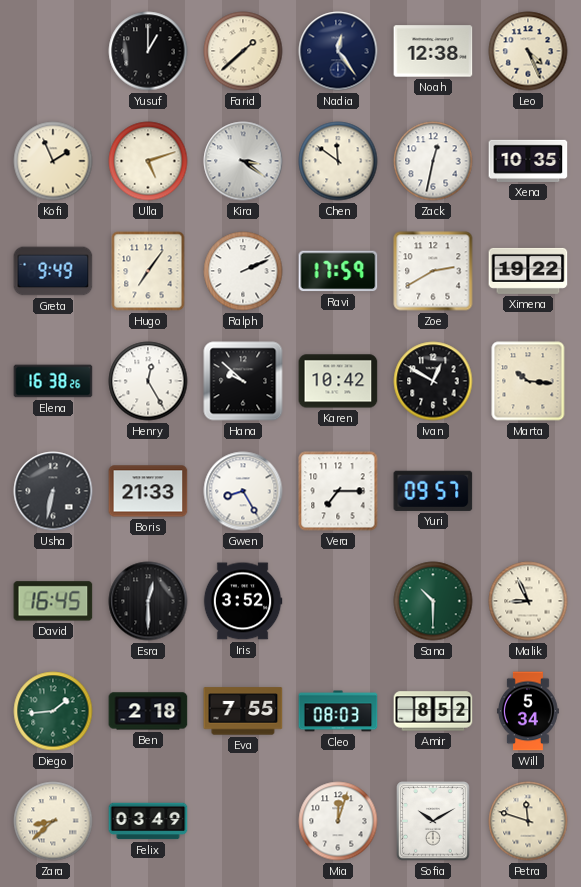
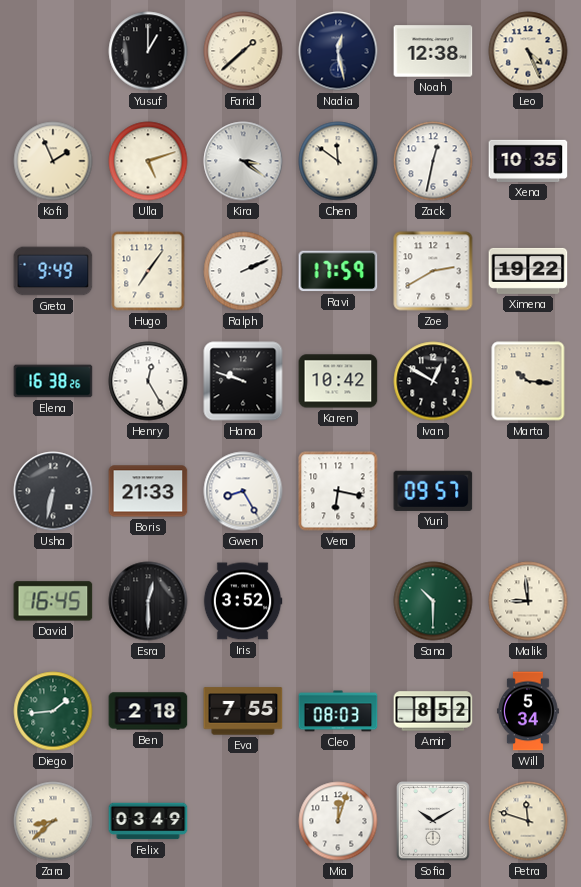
Nadia: 12:24 -> 12:28 (338, 51)
Hana: 9:52 -> 9:48 (243, 381)
Vera: 7:15 -> 6:17 (338, 491)
Malik: 8:56 -> 8:59 (528, 601)
